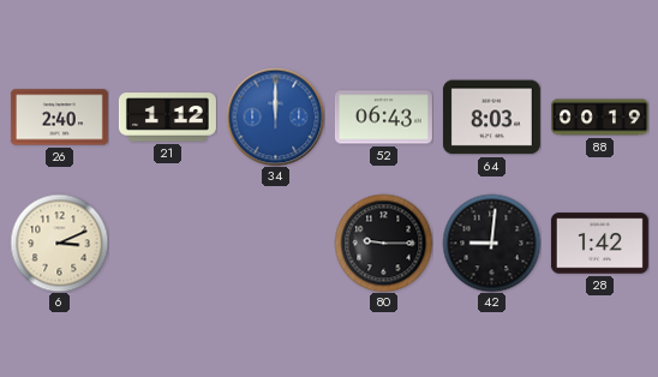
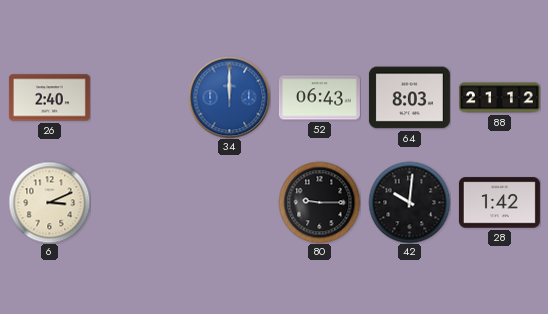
21: 1:12 -> none (167, 118)
88: 00:19 -> 21:12 (499, 98)
42: 9:01 -> 10:01 (409, 202)
